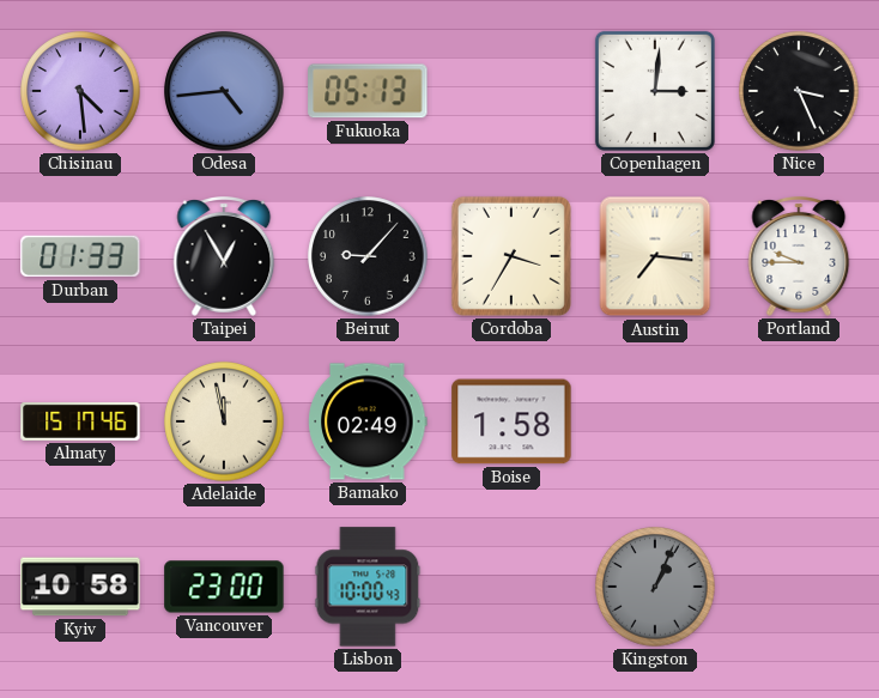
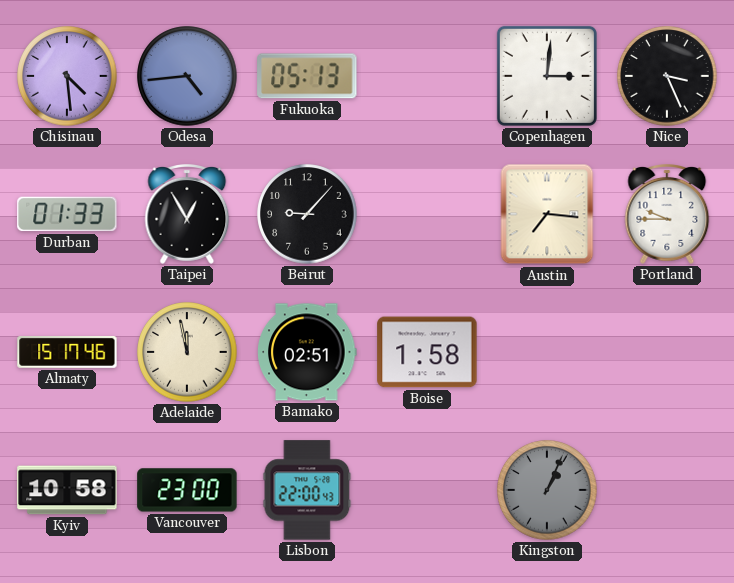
Cordoba: 3:35 -> none (511, 256)
Bamako: 02:49 -> 02:51 (307, 352)
Lisbon: 10:00 -> 22:00 (307, 490)
